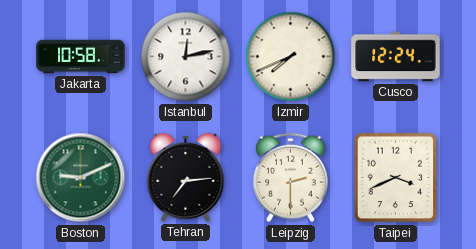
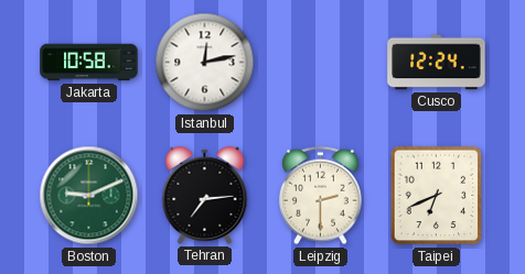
Izmir: 7:41 -> none (291, 57)
Taipei: 3:41 -> 6:41 (437, 196)
